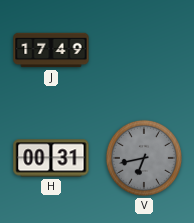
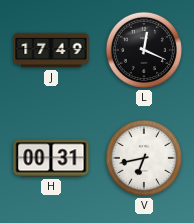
L: none -> 12:19 (144, 50)
V dial: grey -> white (144, 158)
